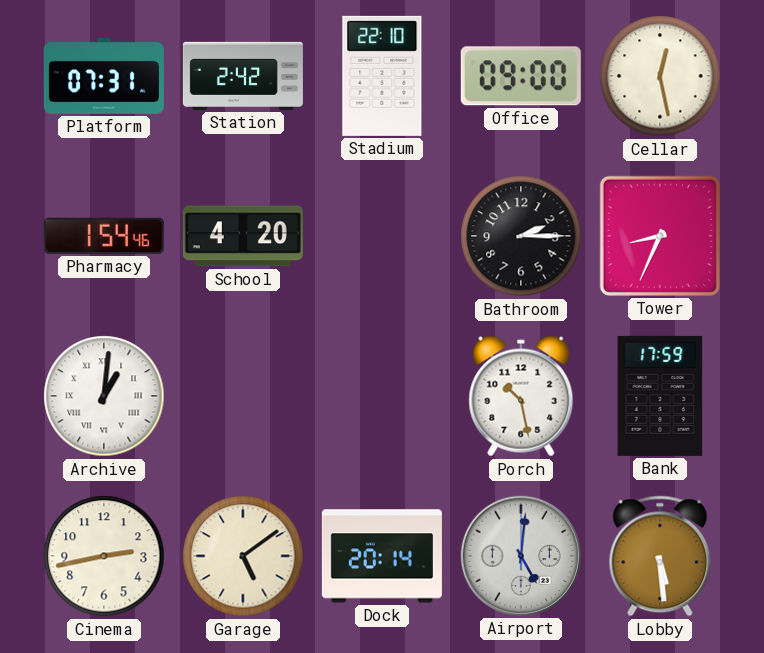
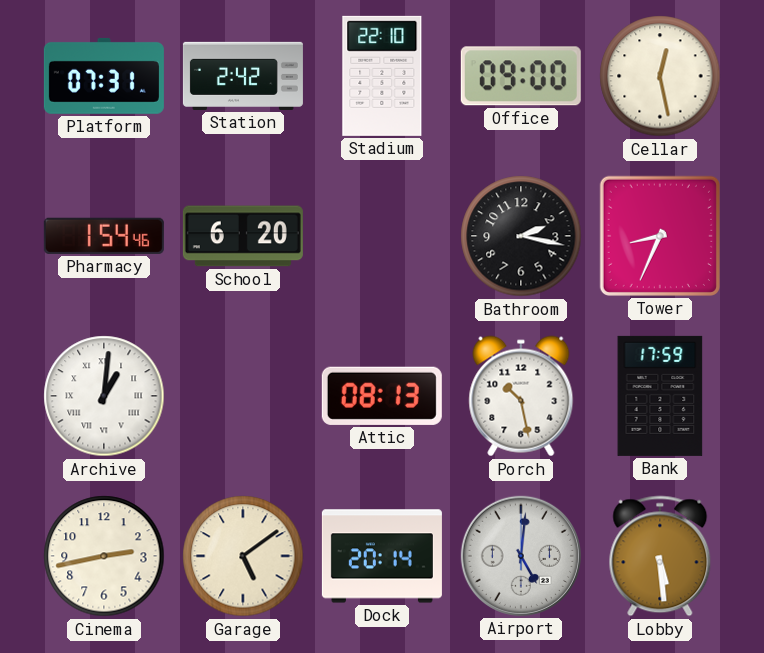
School: 4:20 -> 6:20 (243, 236)
Bathroom: 2:15 -> 2:17 (521, 236)
Attic: none -> 08:13 (382, 396)
